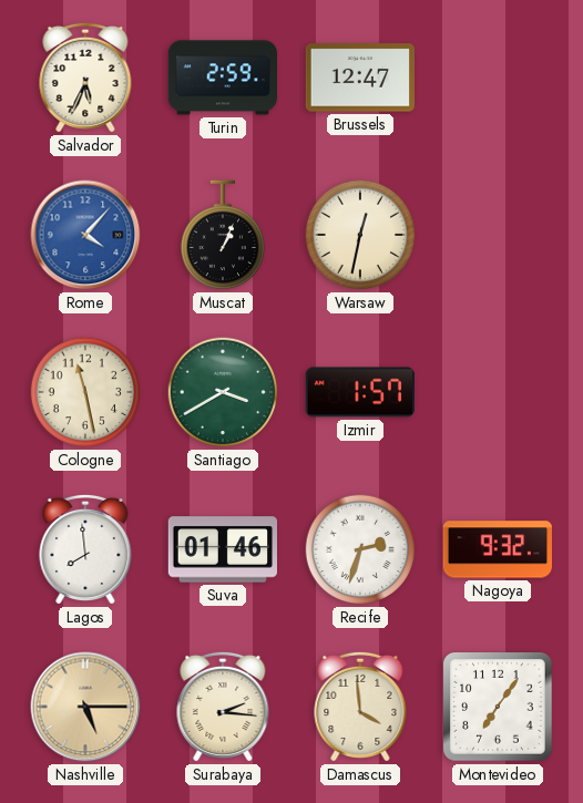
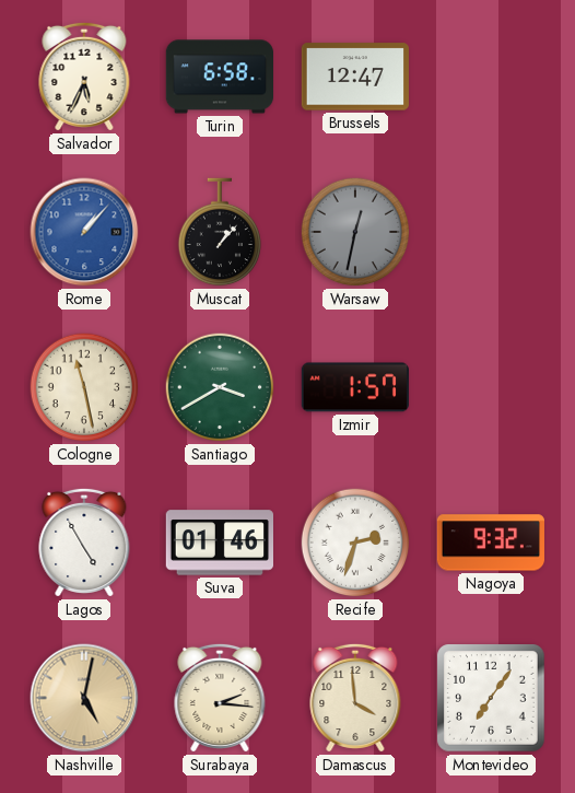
Turin: 2:59 -> 6:58 (219, 77)
Rome: 4:07 -> 1:07 (84, 232)
Muscat: 1:04 -> 1:07 (220, 232)
Warsaw dial: cream -> grey (355, 232)
Lagos: 7:59 -> 4:55 (84, 543)
Nashville: 5:15 -> 5:02 (84, 698)
